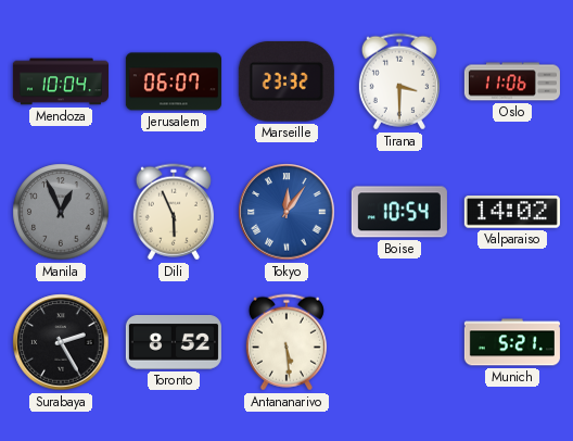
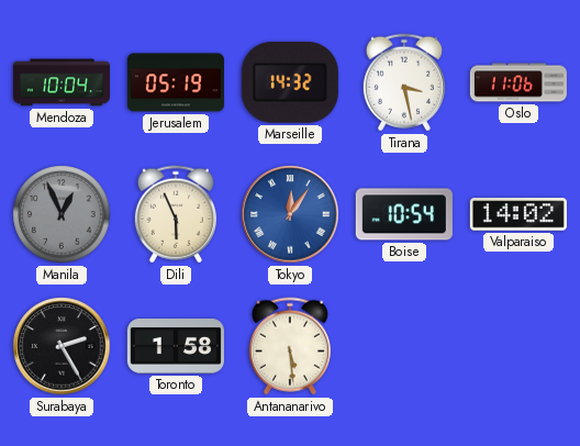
Jerusalem: 06:07 -> 05:19 (176, 82)
Marseille: 23:32 -> 14:32 (290, 82)
Tirana: 3:30 -> 3:28 (404, 82)
Toronto: 8:52 -> 1:58 (176, 346)
Munich: 5:21 -> none (512, 342)
